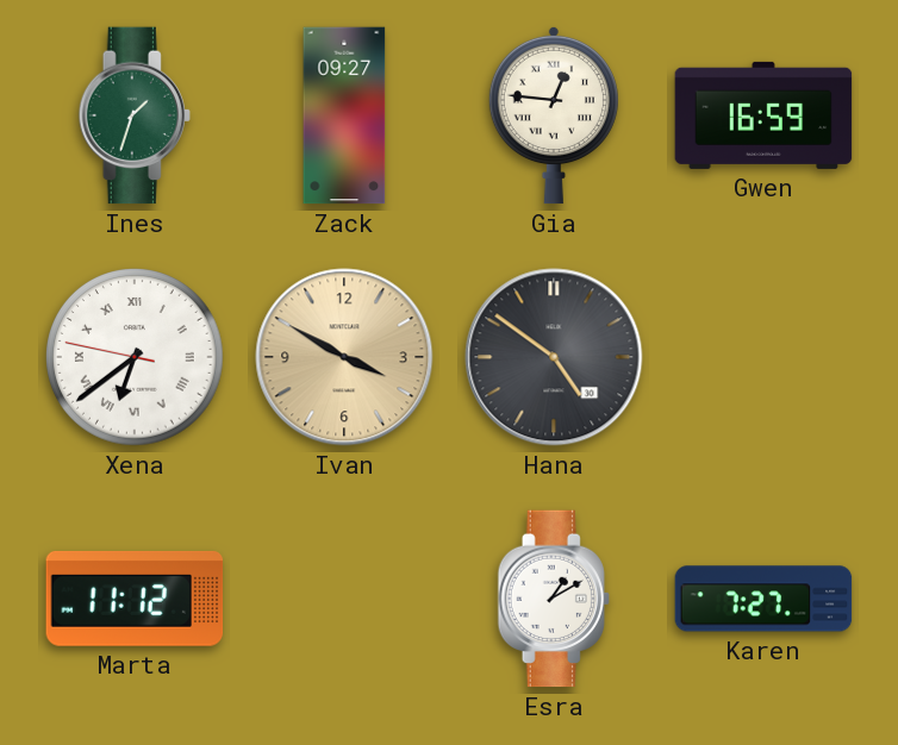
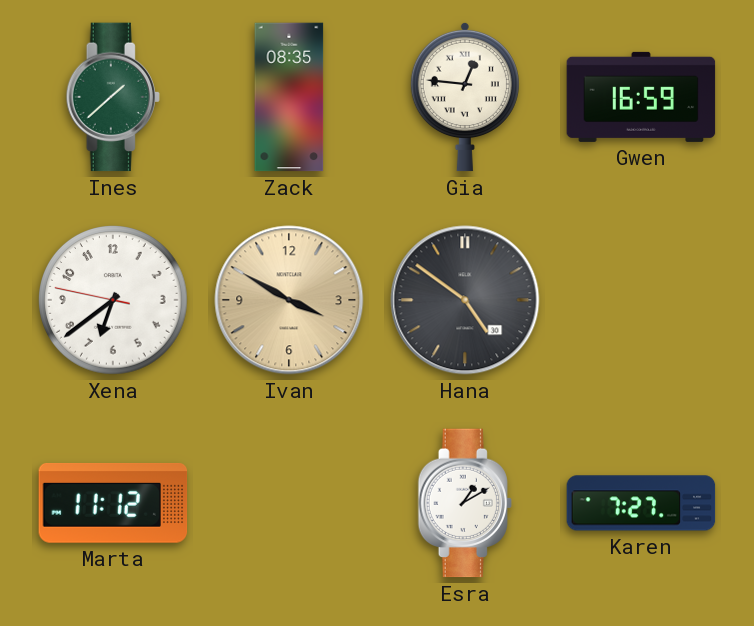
Ines: 1:33 -> 1:38 (113, 97)
Zack: 09:27 -> 08:35 (289, 97)
Xena numerals: Roman -> Arabic (114, 301)
